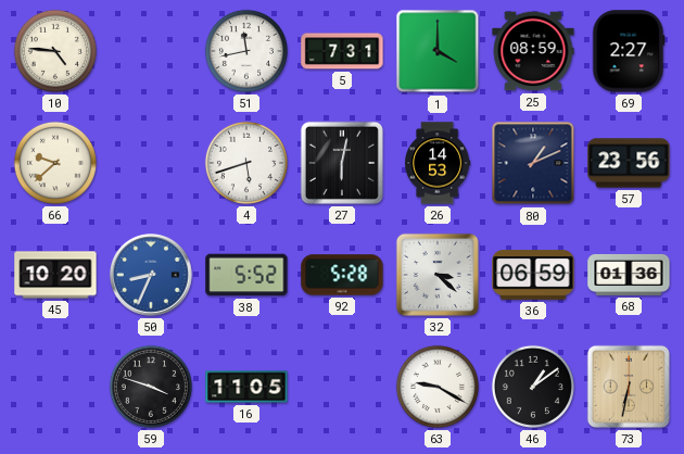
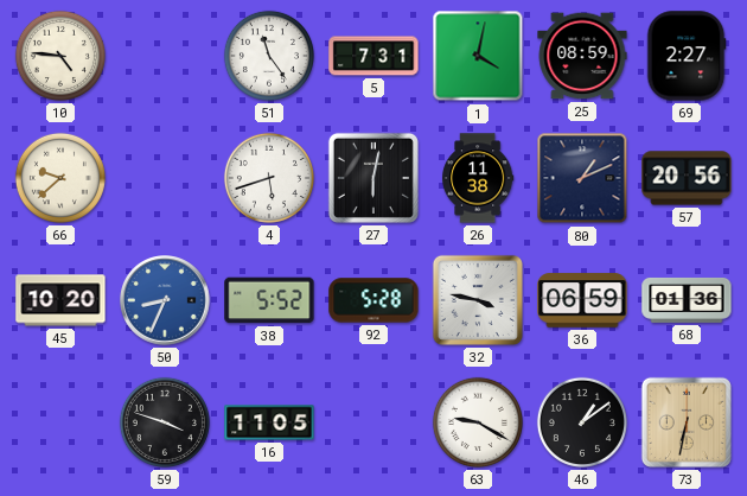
51: 11:43 -> 11:24 (269, 56)
1: 4:00 -> 4:02 (478, 56)
26: 14:53 -> 11:38 (478, 178)
57: 23:56 -> 20:56 (687, 178)
32: 3:22 -> 3:47 (478, 300)
